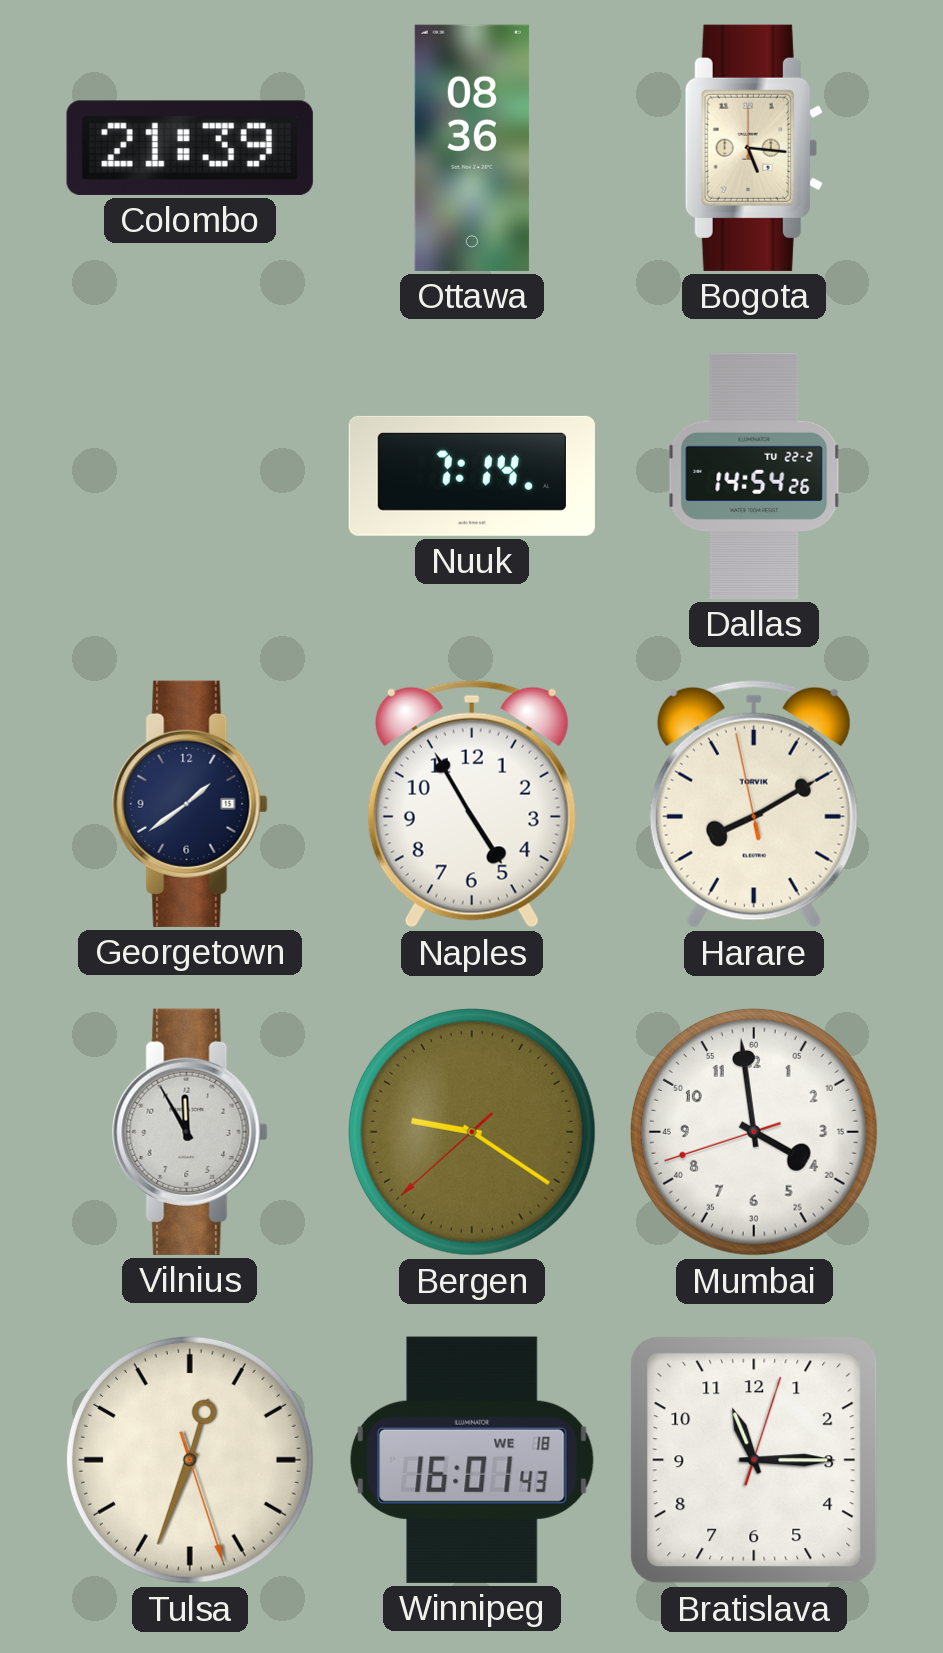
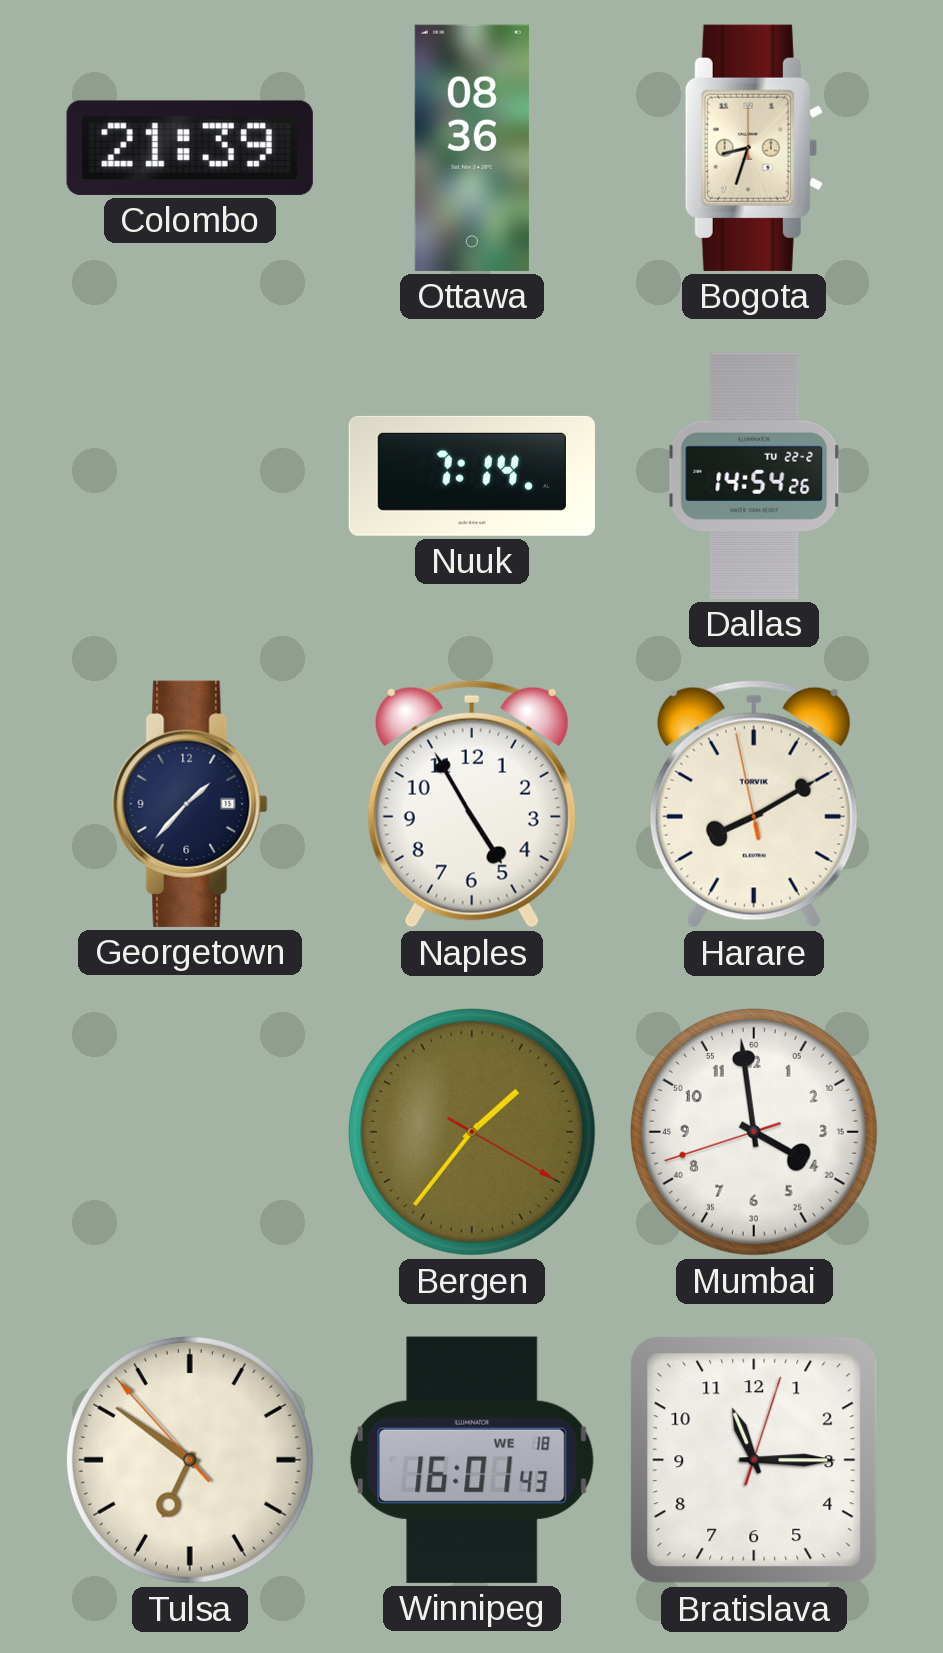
Bogota: 5:16 -> 8:33 (754, 148)
Georgetown: 1:39 -> 1:37 (190, 804)
Vilnius: 11:55 -> none (190, 1132)
Bergen: 9:20 -> 1:36 (472, 1132)
Tulsa: 12:33 -> 6:50 (190, 1460)
